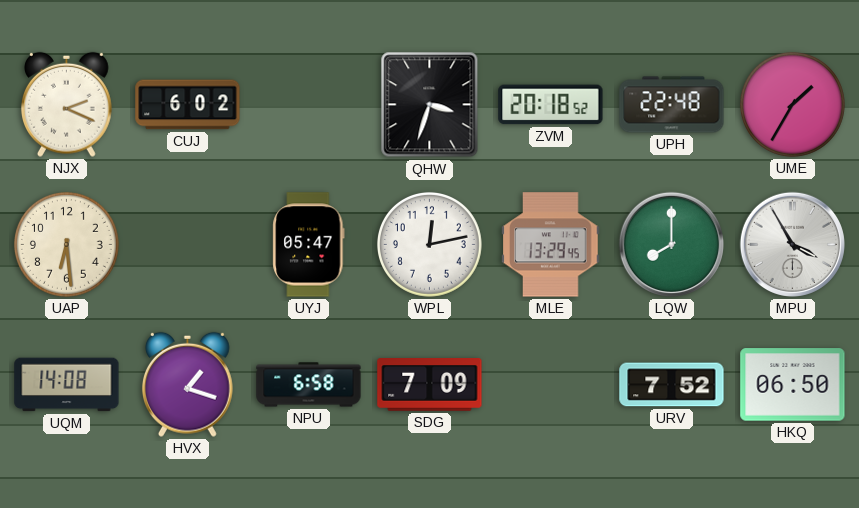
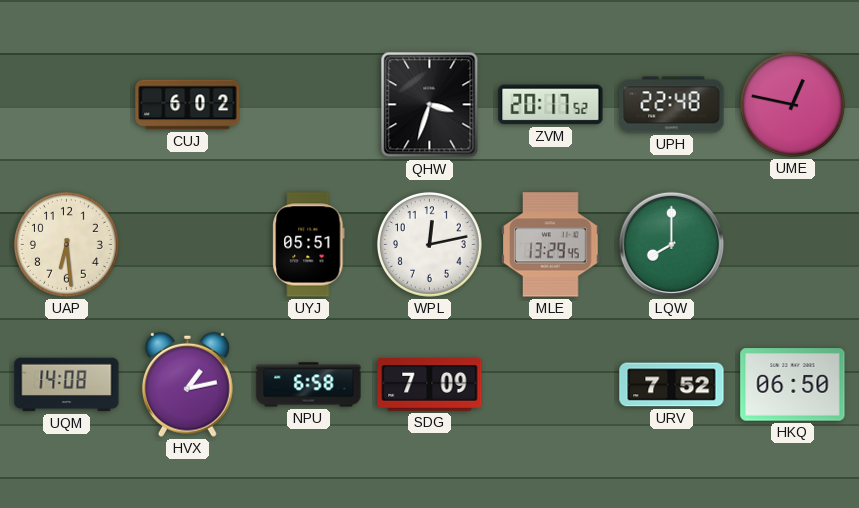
NJX: 2:19 -> none (67, 104)
ZVM: 20:18 -> 20:17 (551, 105)
UME: 1:35 -> 12:47 (792, 104)
UYJ: 05:47 -> 05:51 (309, 245)
MPU: 3:55 -> none (792, 244)
HVX: 1:18 -> 1:13 (188, 384)
